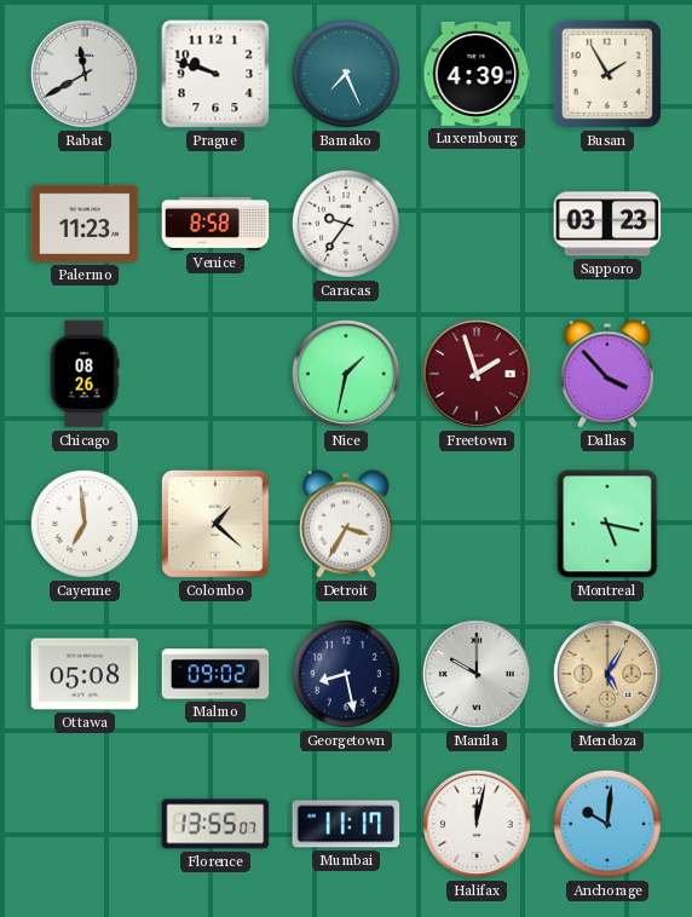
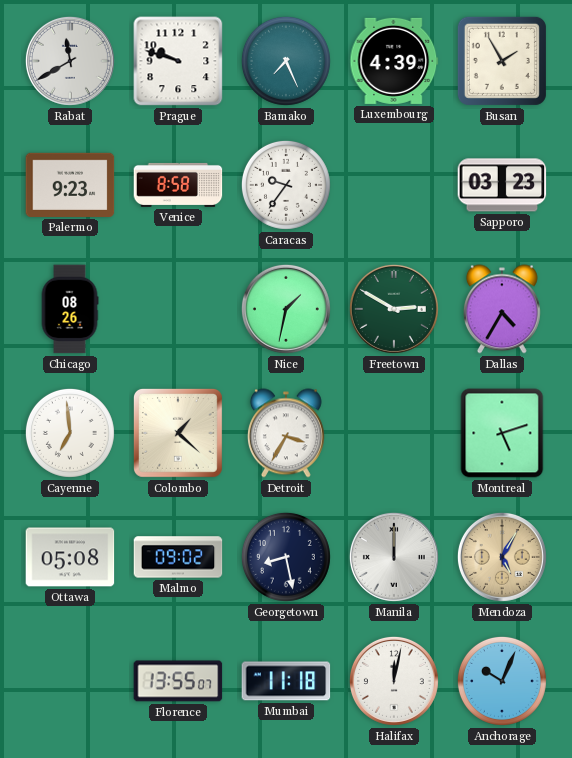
Palermo: 11:23 -> 9:23 (70, 185)
Freetown: 1:57 -> 2:50 (394, 309)
Freetown dial: burgundy -> green (394, 309)
Dallas: 3:53 -> 4:35 (502, 309)
Montreal: 5:17 -> 5:12 (502, 433)
Manila: 10:00 -> 12:00 (394, 557)
Mumbai: 11:17 -> 11:18 (286, 681)
Anchorage: 10:01 -> 10:04 (502, 681)
